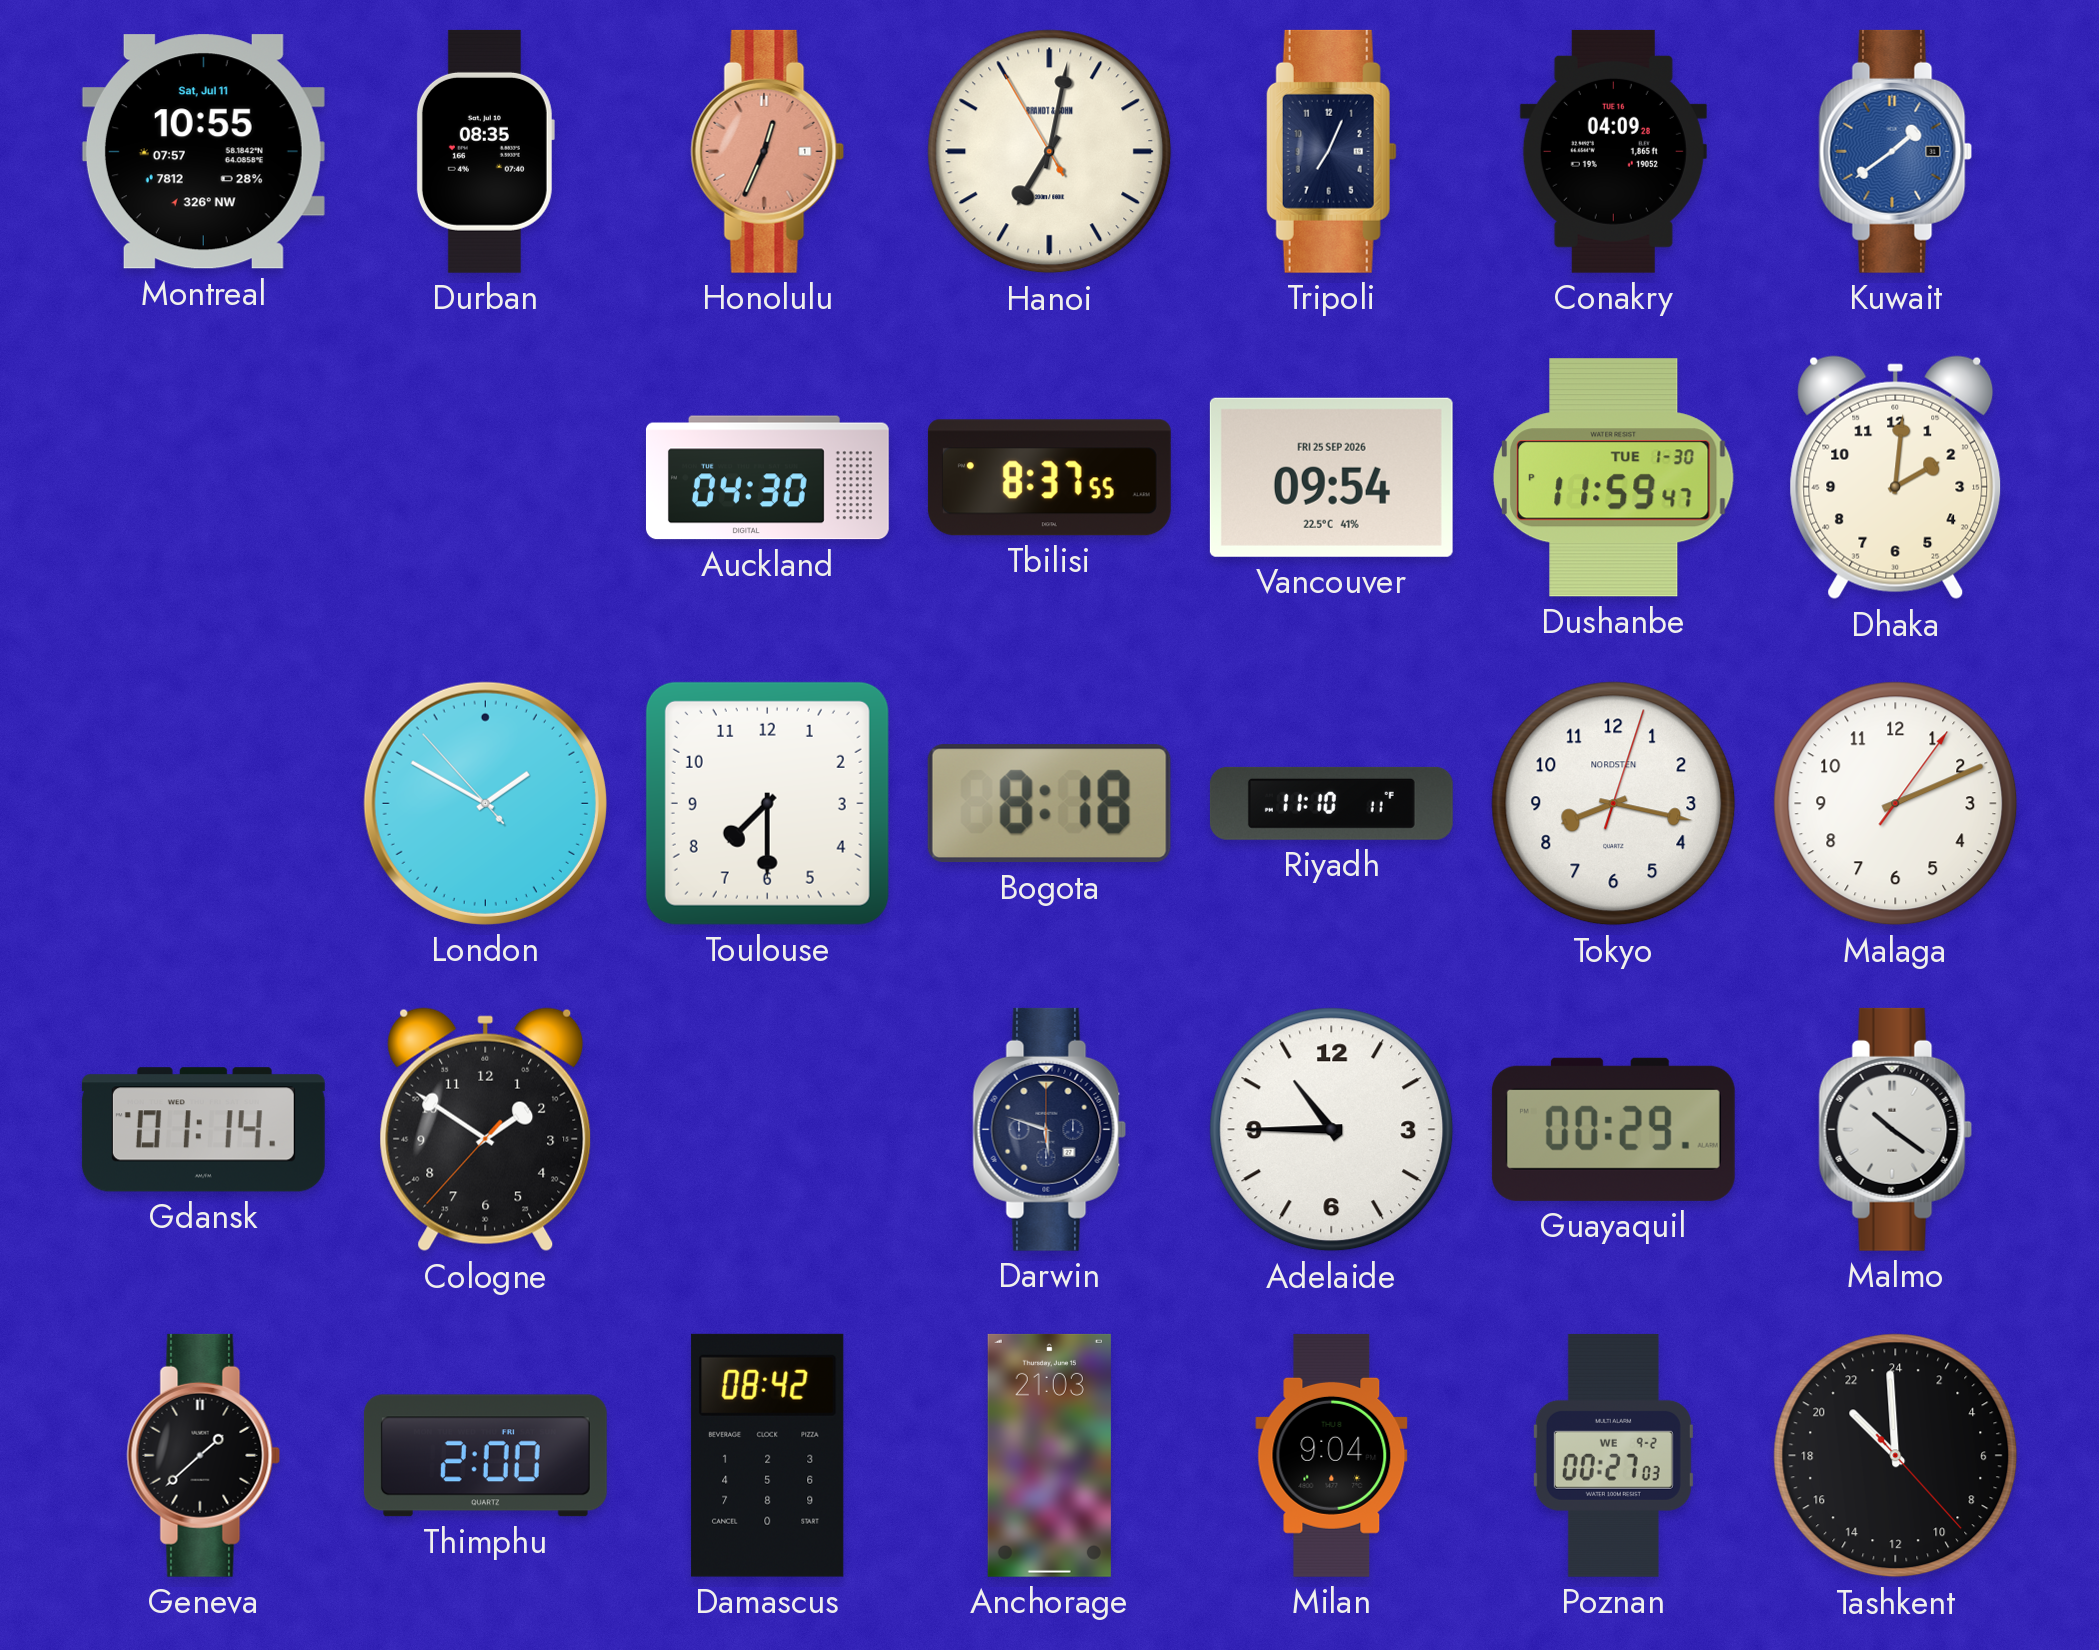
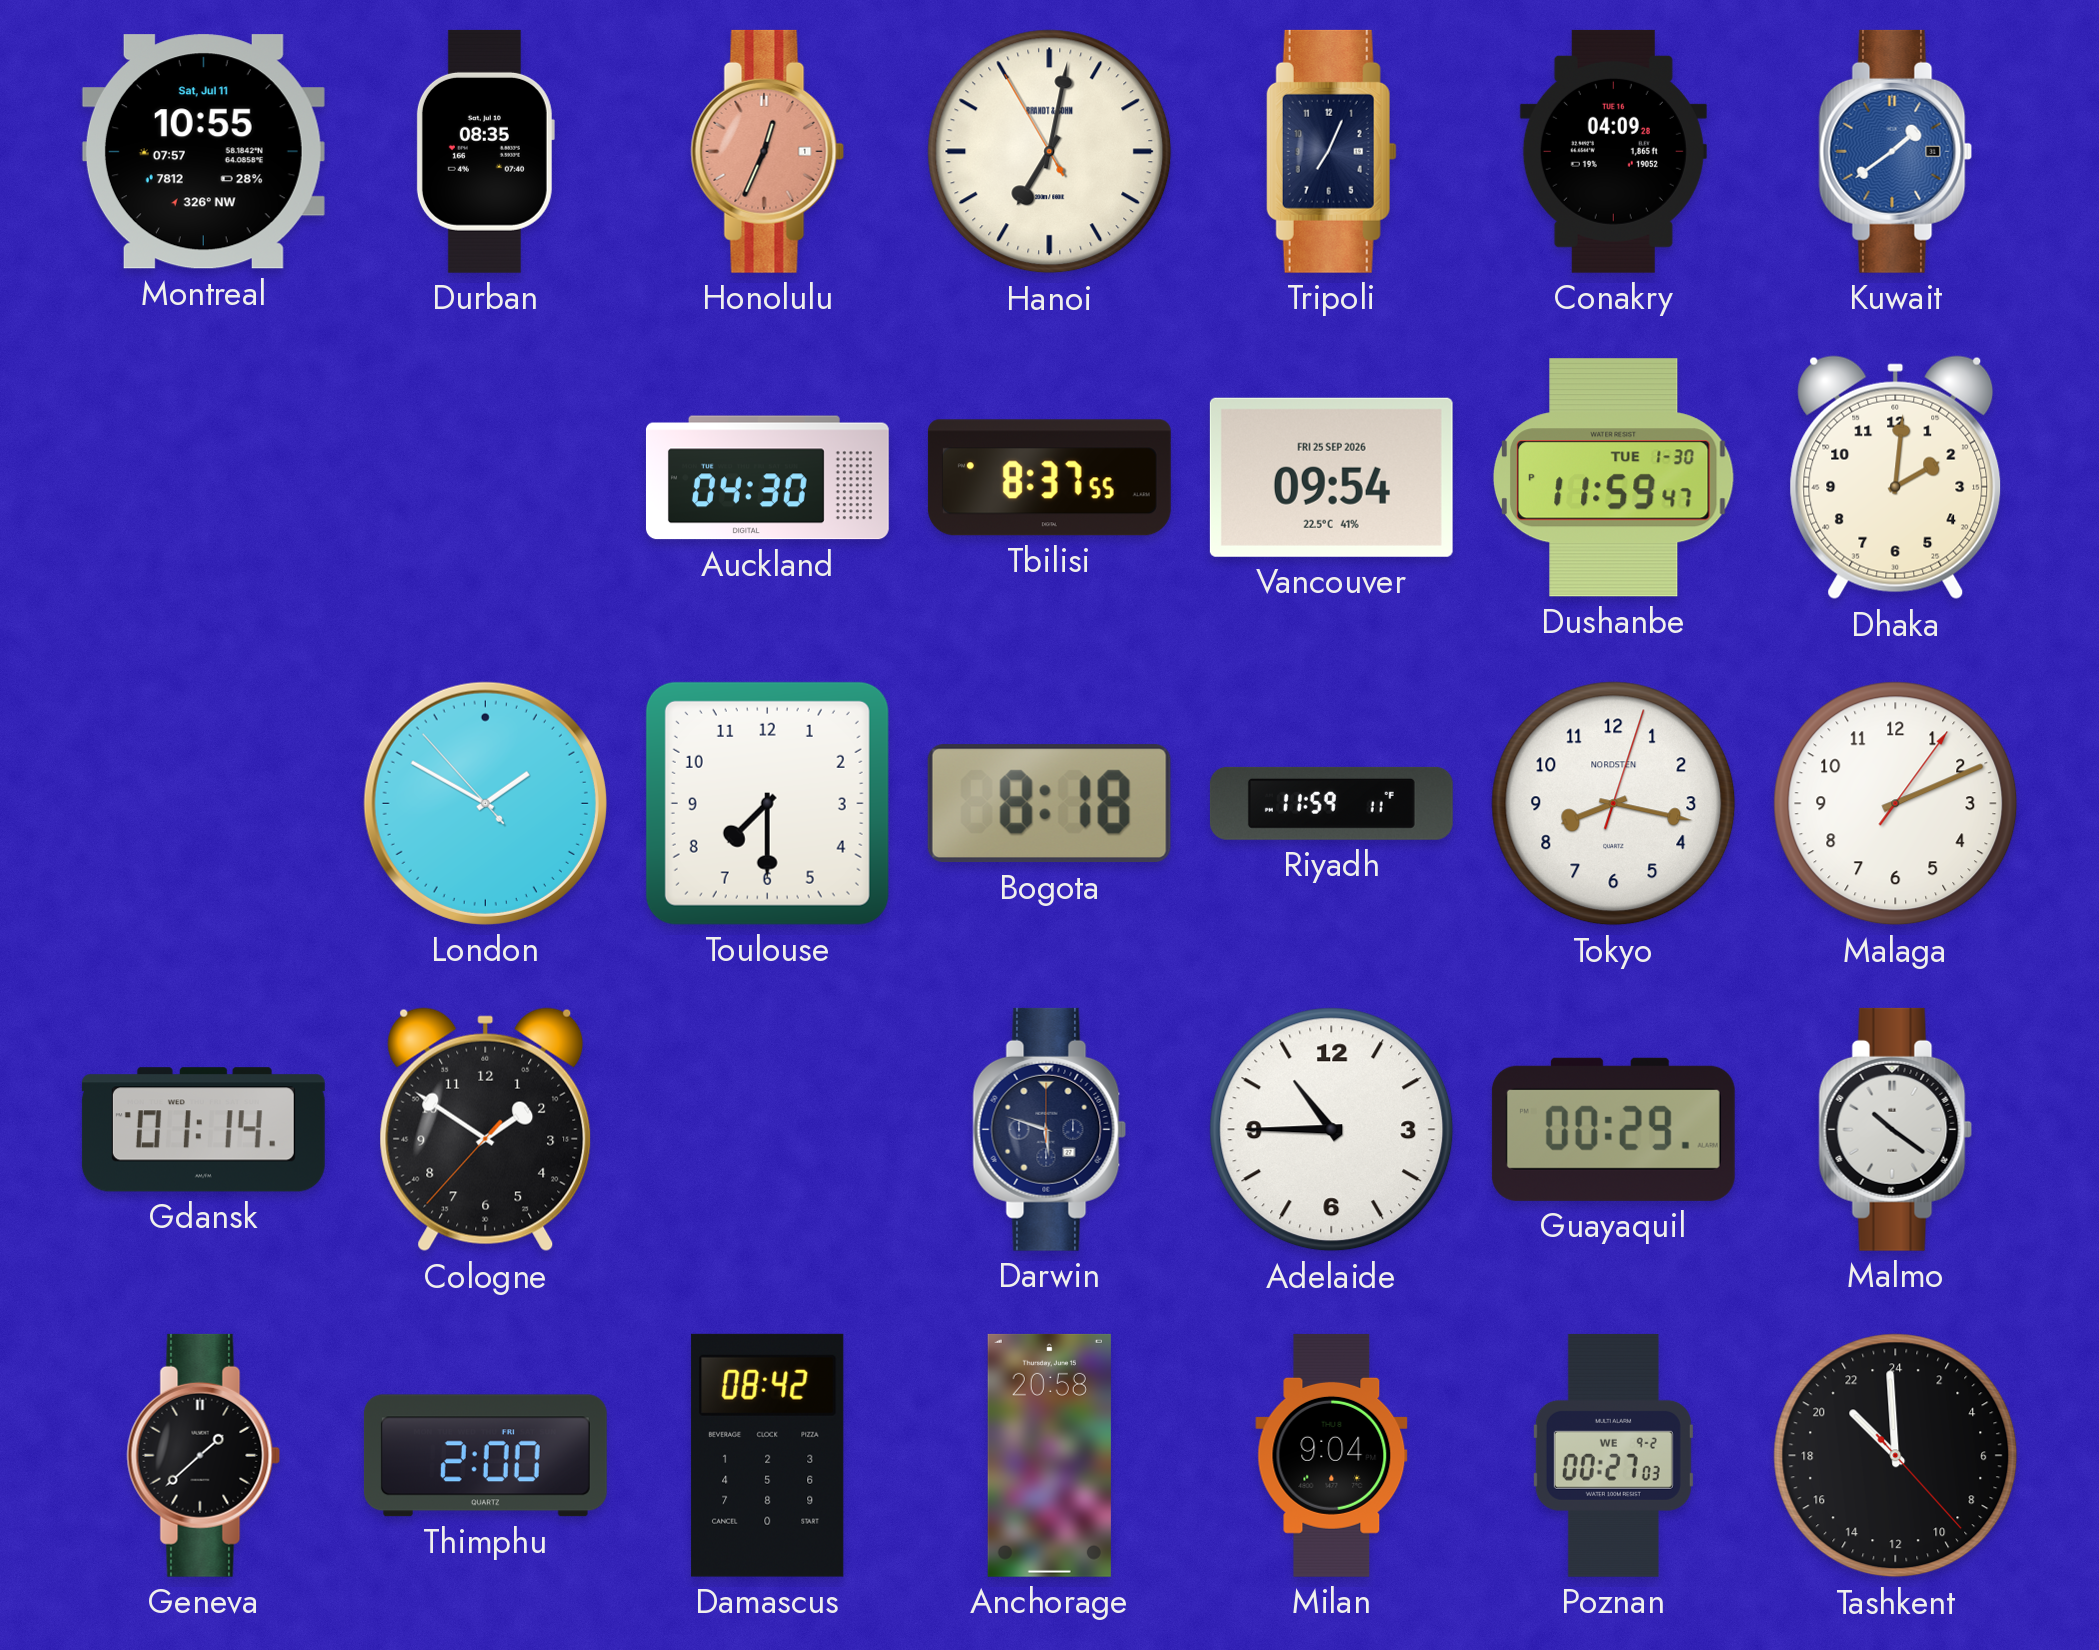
Riyadh: 11:10 -> 11:59 (1331, 803)
Anchorage: 21:03 -> 20:58 (1049, 1455)
